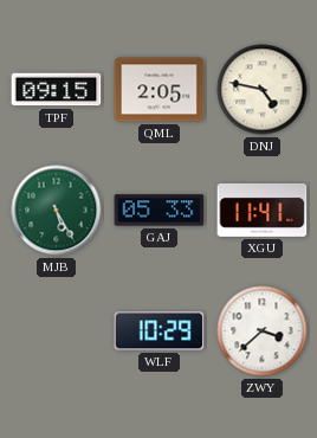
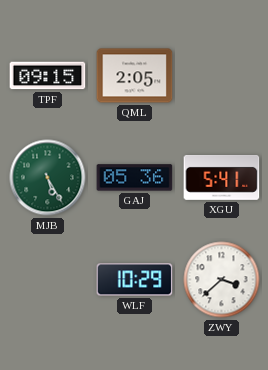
DNJ: 4:47 -> none (263, 90)
GAJ: 05:33 -> 05:36 (135, 178)
XGU: 11:41 -> 5:41 (222, 177)
